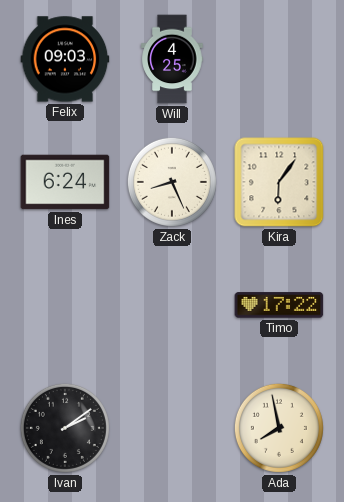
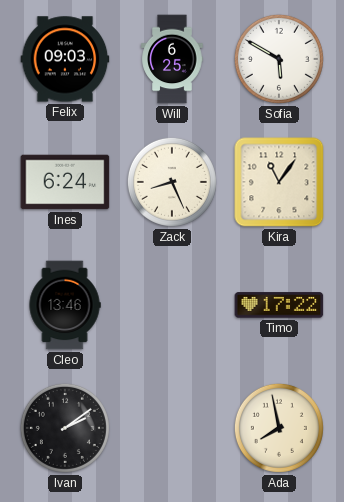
Will: 4:25 -> 6:25 (172, 59)
Sofia: none -> 5:50 (279, 59)
Kira: 6:06 -> 11:06 (279, 182)
Cleo: none -> 13:46 (65, 305)
